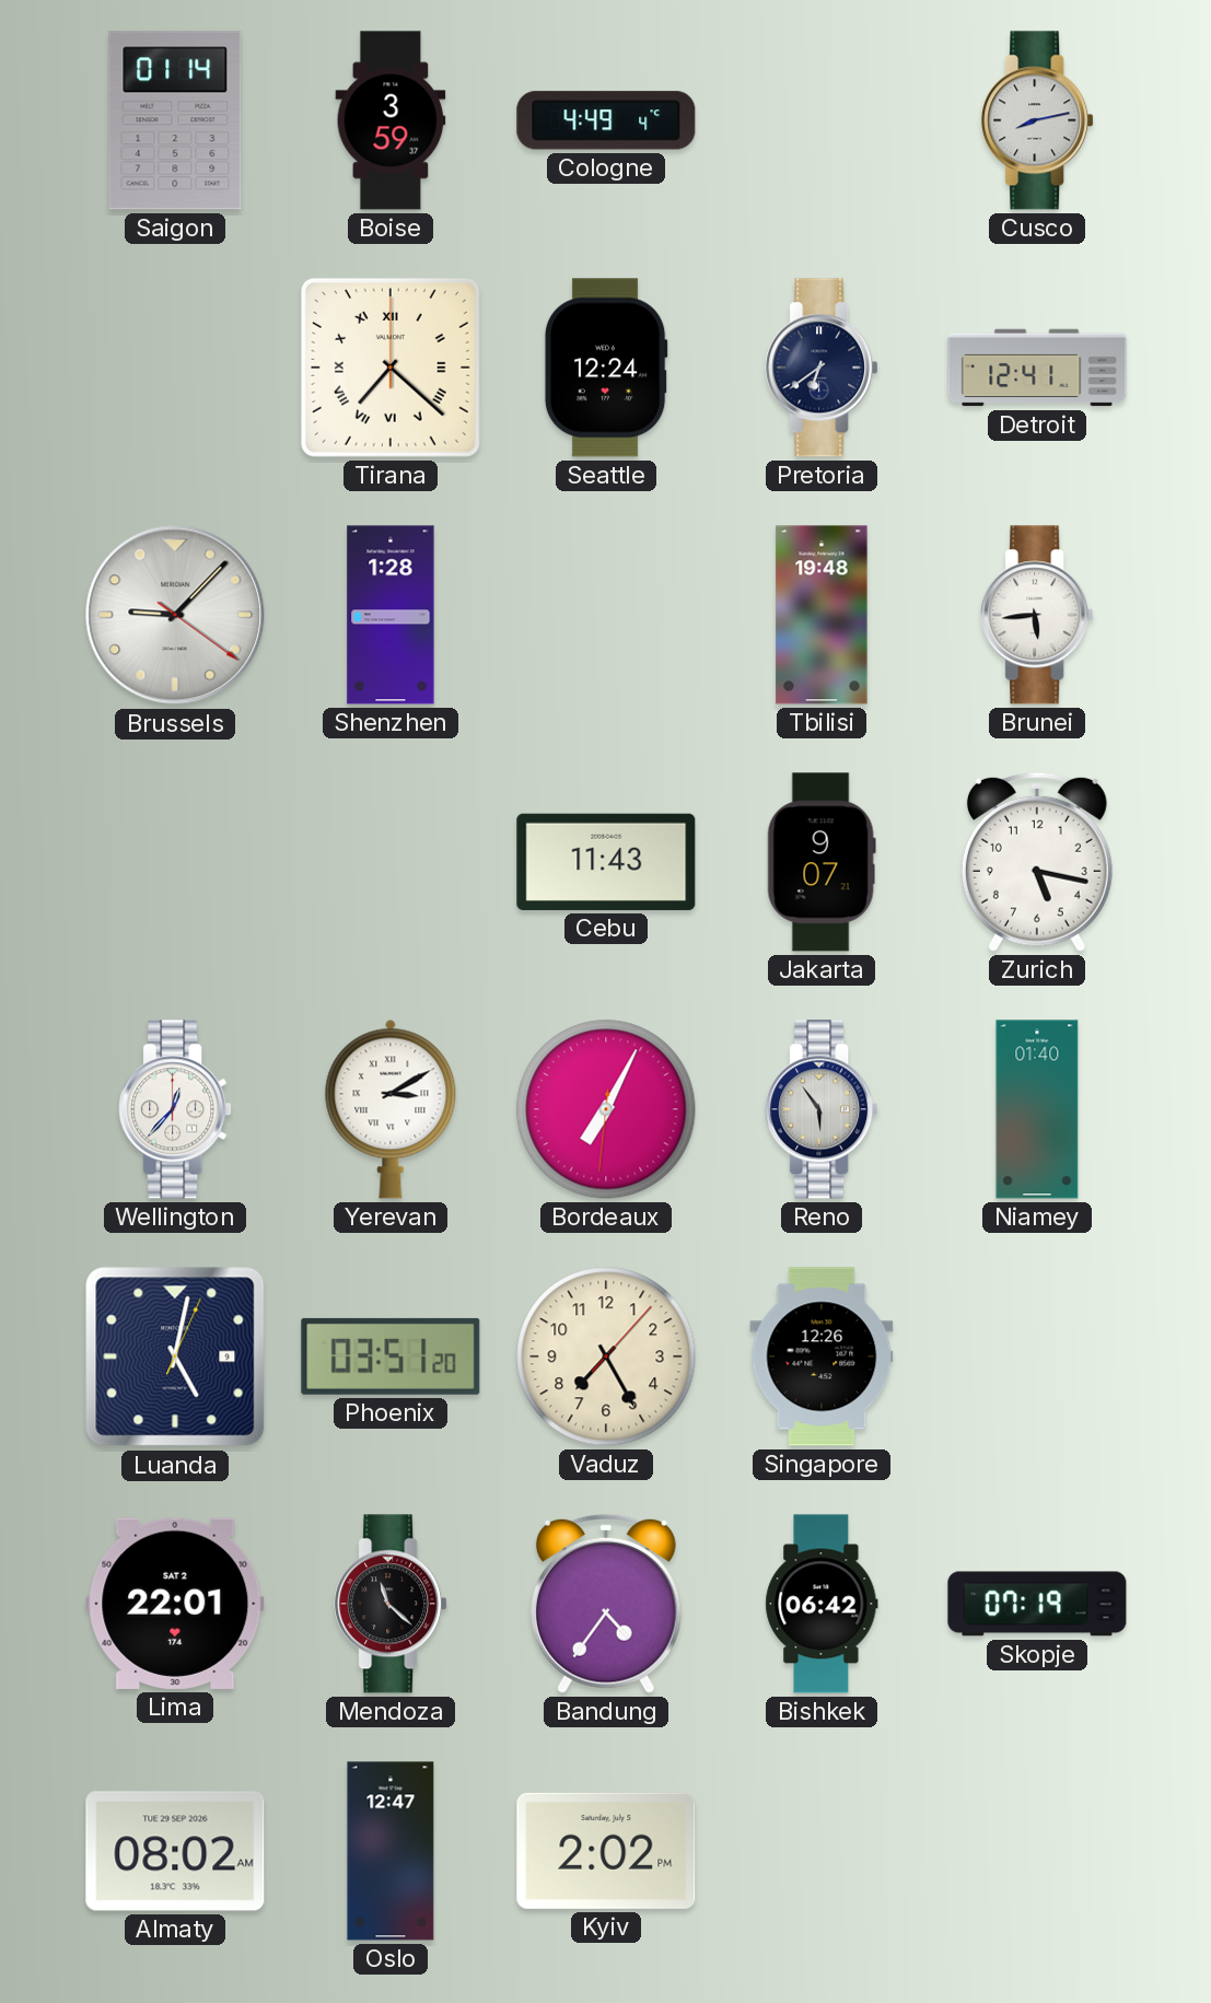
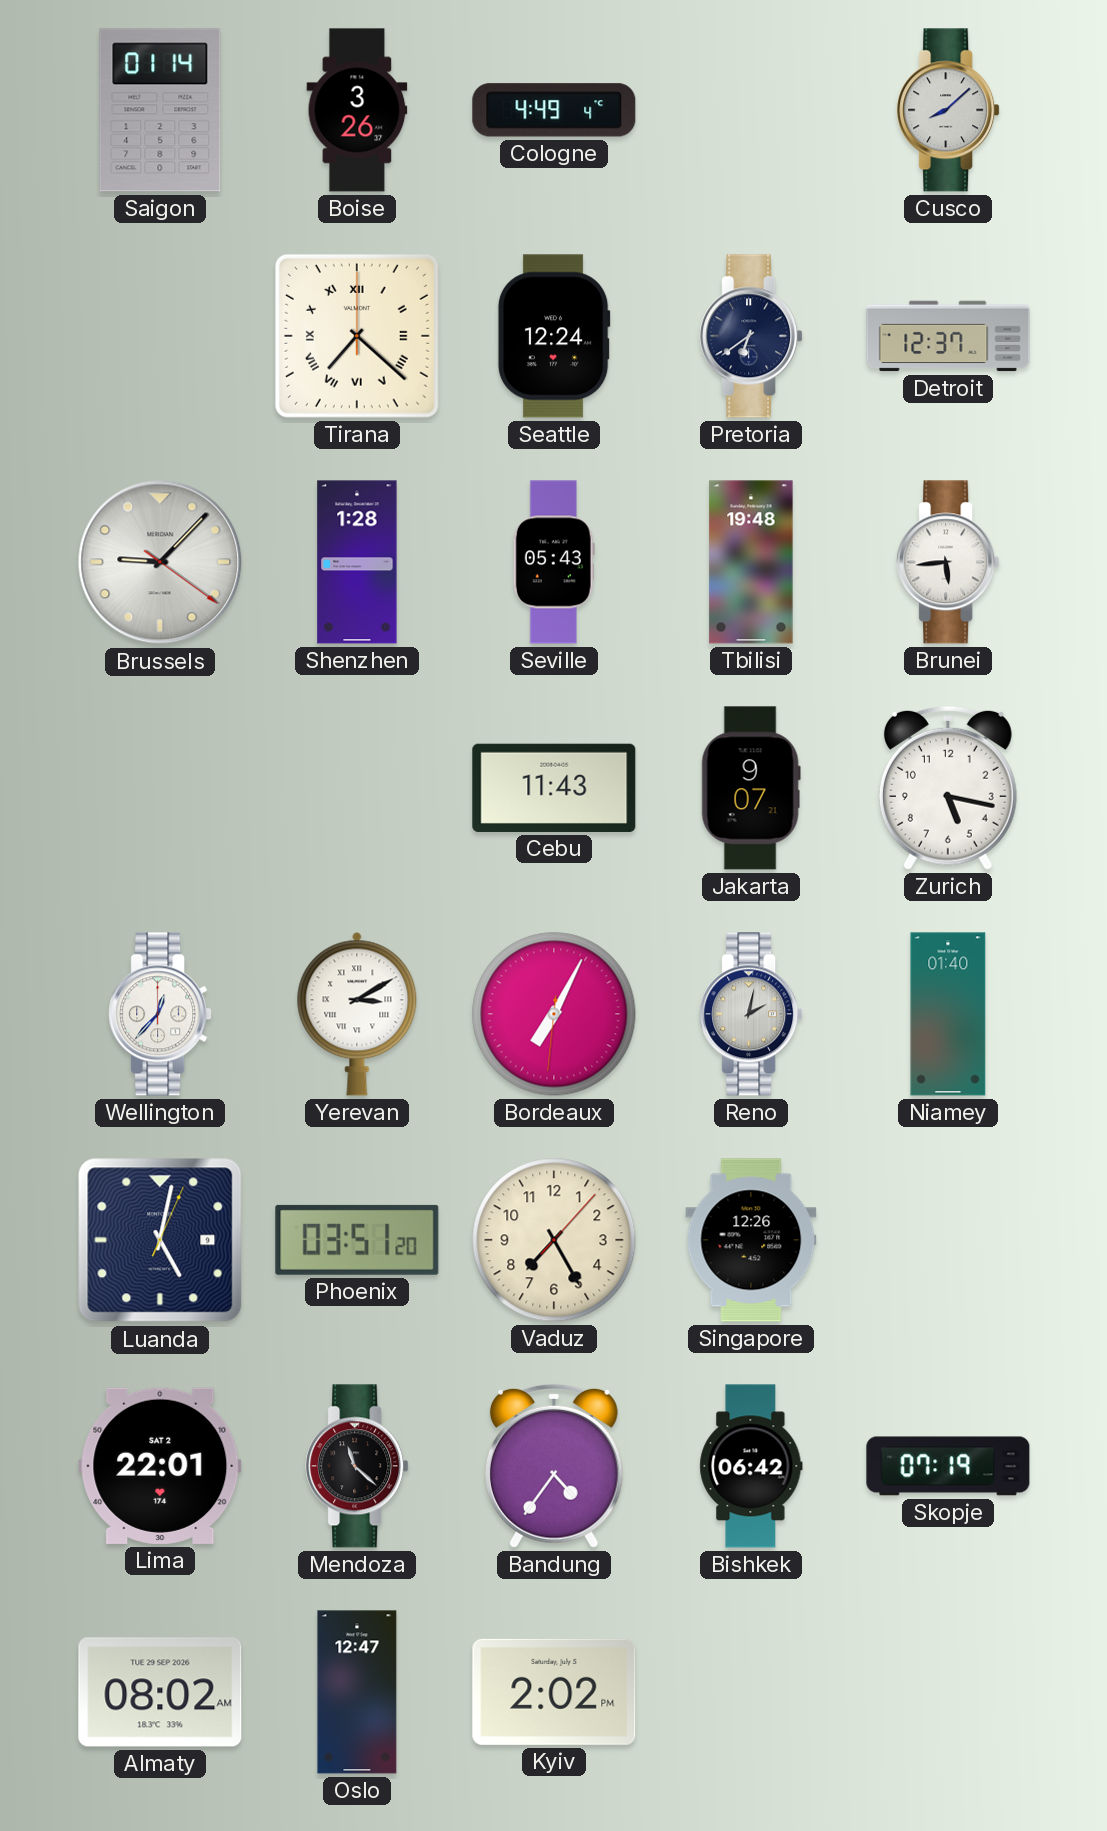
Boise: 3:59 -> 3:26 (357, 110)
Cusco: 8:13 -> 8:08 (948, 110)
Detroit: 12:41 -> 12:37 (948, 336)
Seville: none -> 05:43 (554, 562)
Reno: 5:54 -> 2:02 (751, 1014)
